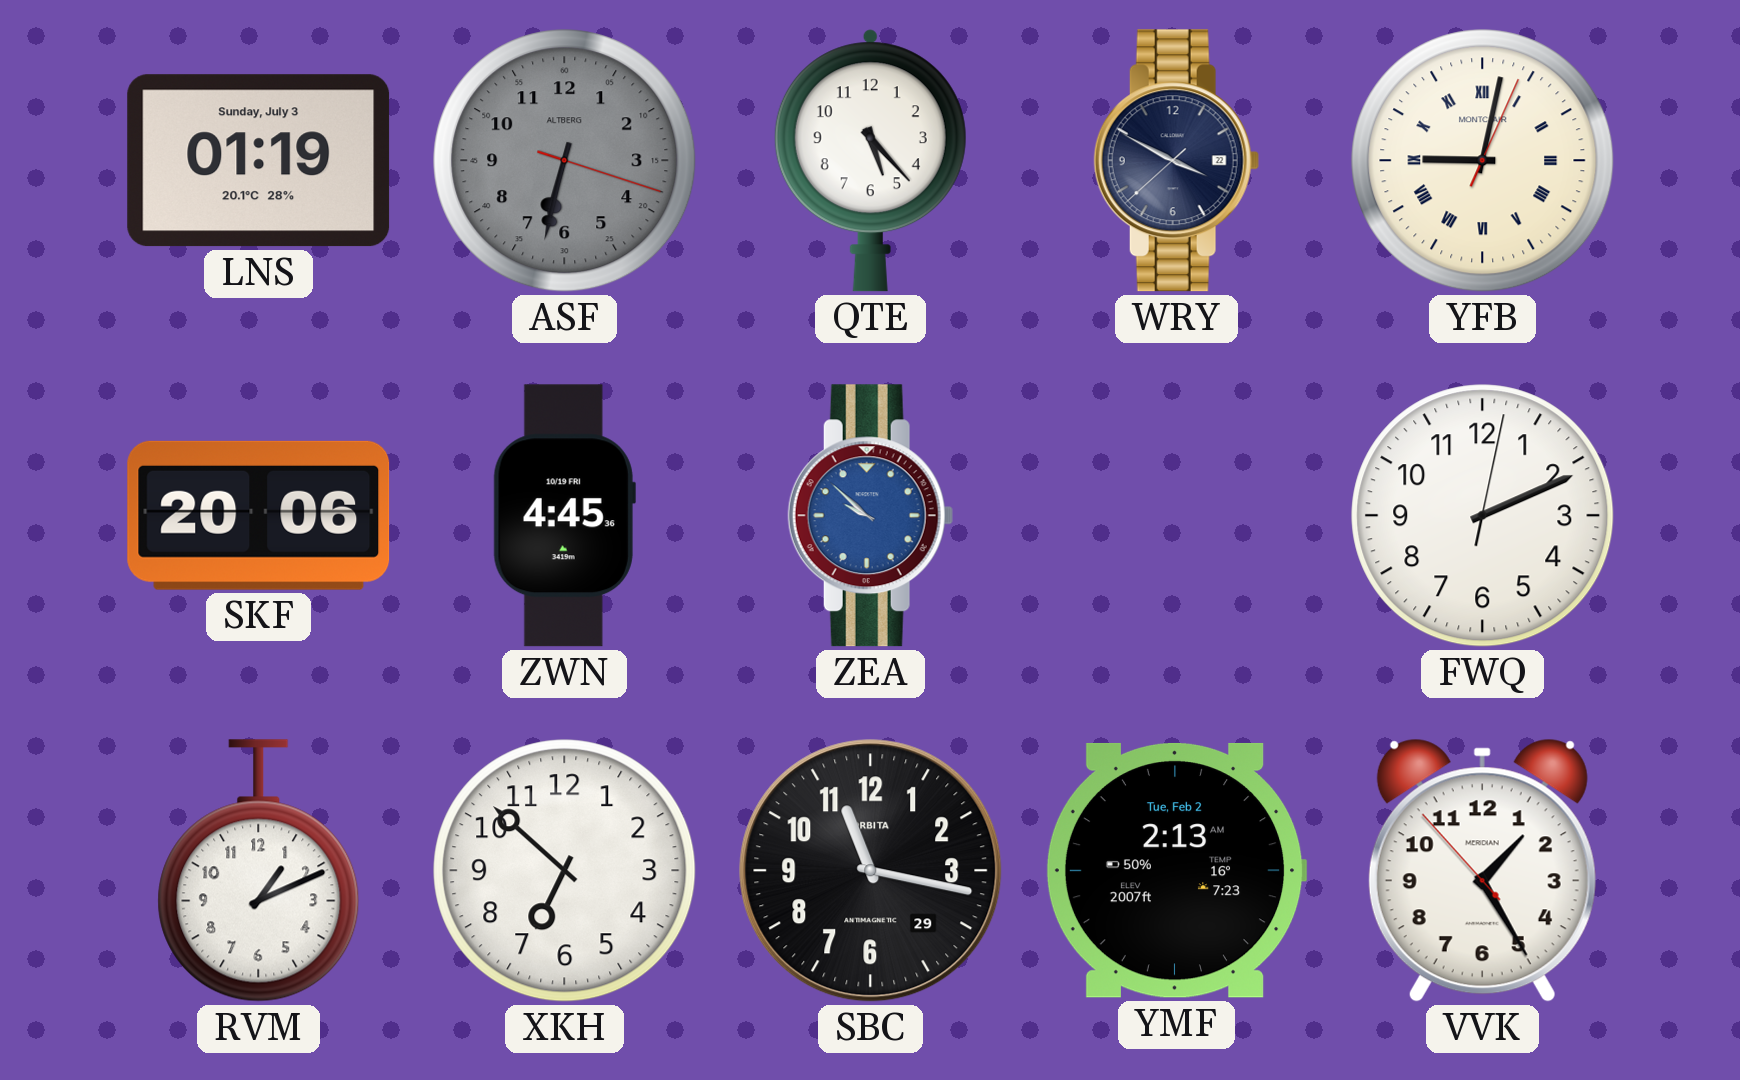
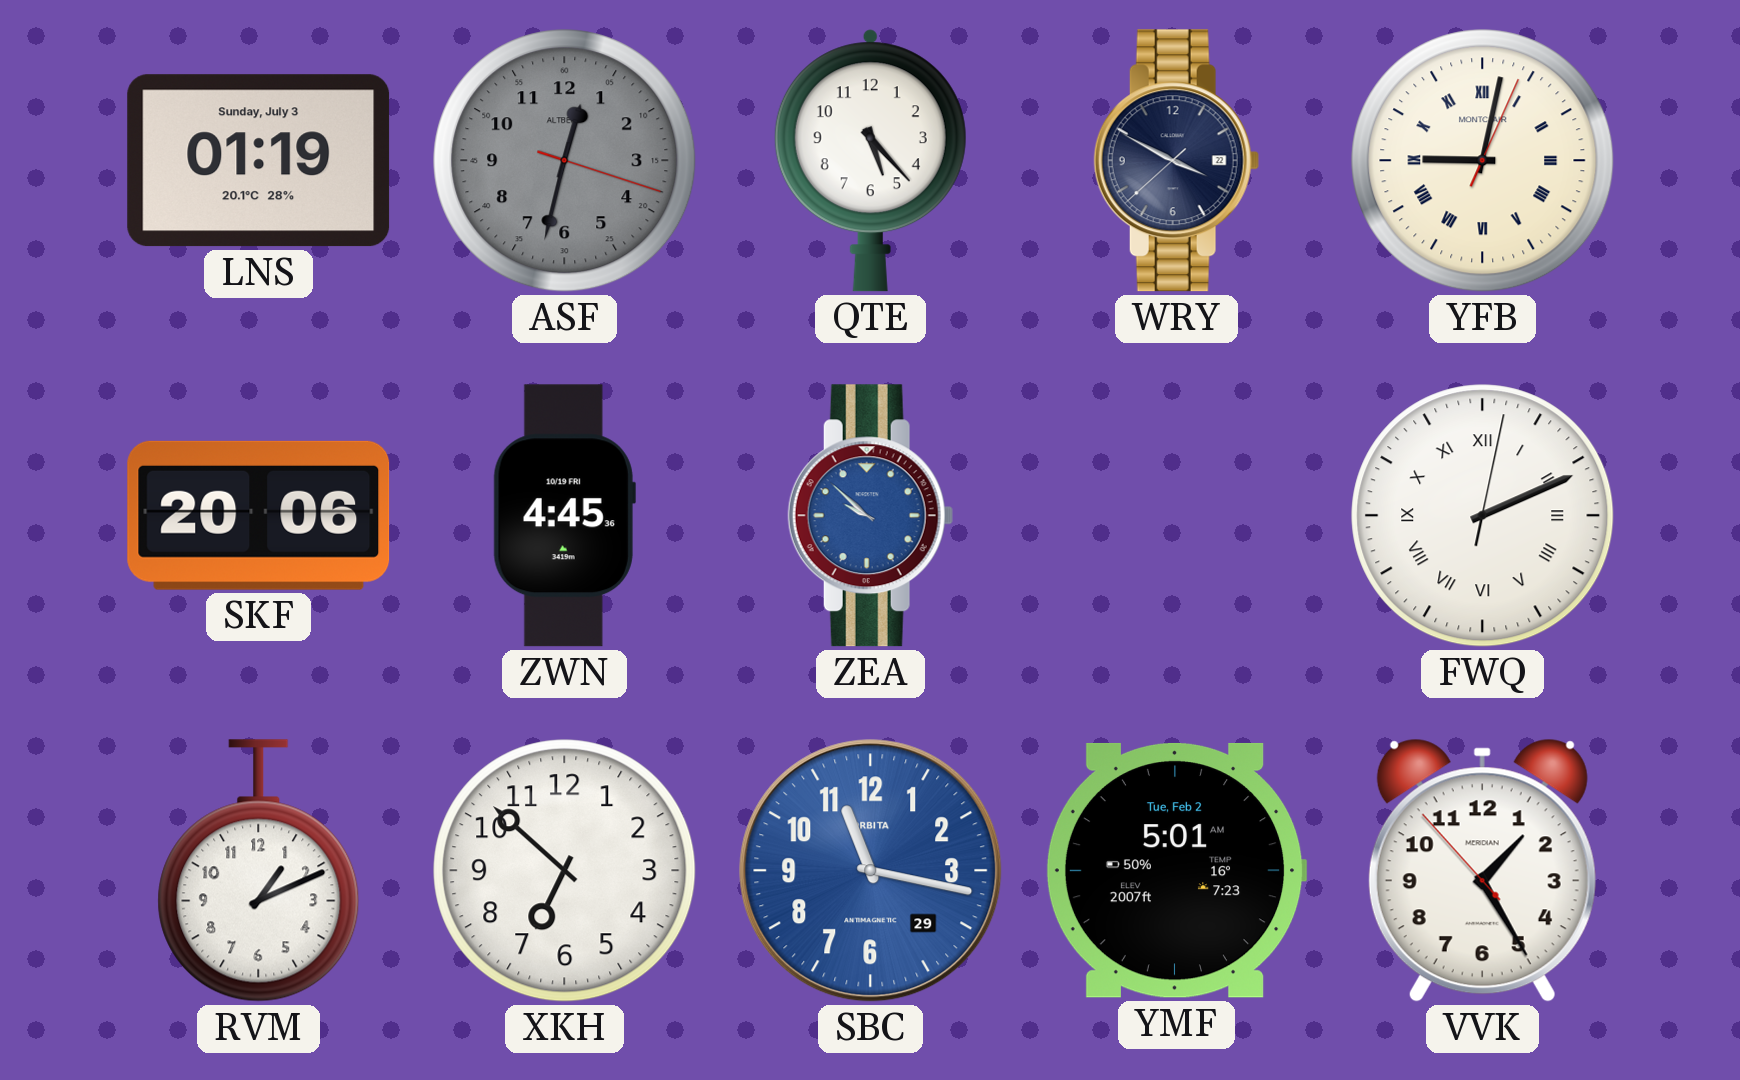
ASF: 6:32 -> 12:32 (565, 161)
FWQ numerals: Arabic -> Roman (1483, 516)
SBC dial: black -> blue (871, 871)
YMF: 2:13 -> 5:01 (1176, 870)
